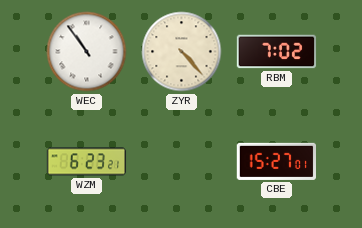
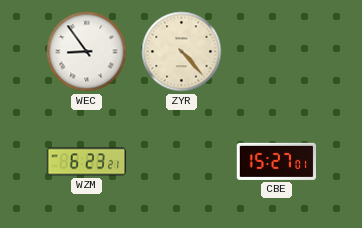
WEC: 10:54 -> 8:54 (87, 52)
RBM: 7:02 -> none (277, 52)
